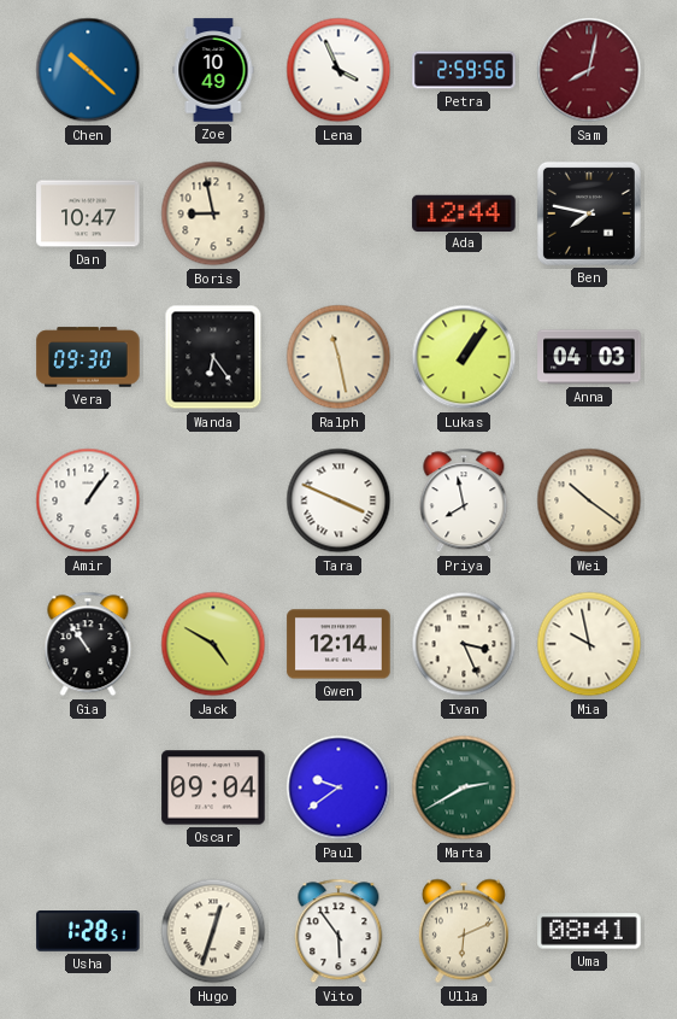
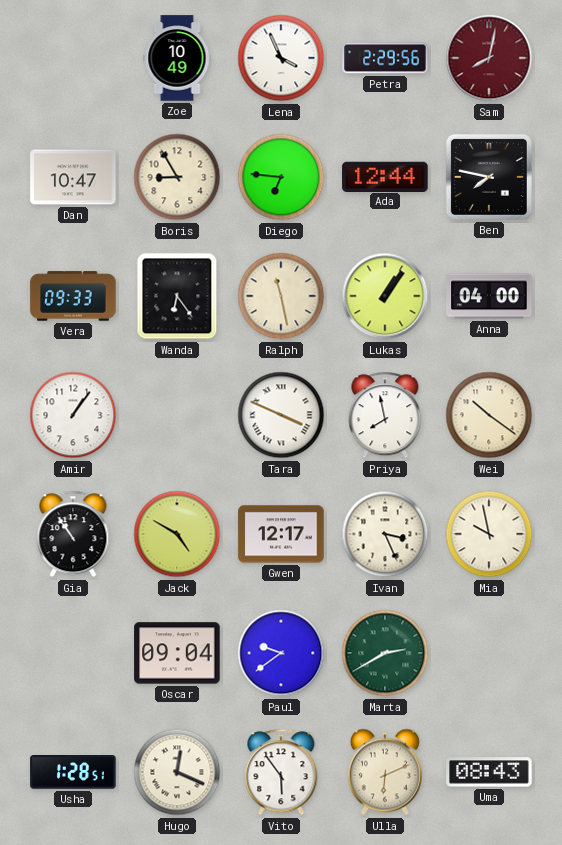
Chen: 10:22 -> none (88, 70)
Petra: 2:59 -> 2:29 (385, 58)
Boris: 8:58 -> 8:55 (177, 177)
Diego: none -> 6:46 (281, 177)
Vera: 09:30 -> 09:33 (73, 296)
Anna: 04:03 -> 04:00 (489, 296)
Gwen: 12:14 -> 12:17 (281, 534)
Hugo: 12:33 -> 12:19 (177, 772)
Uma: 08:41 -> 08:43 (489, 772)
